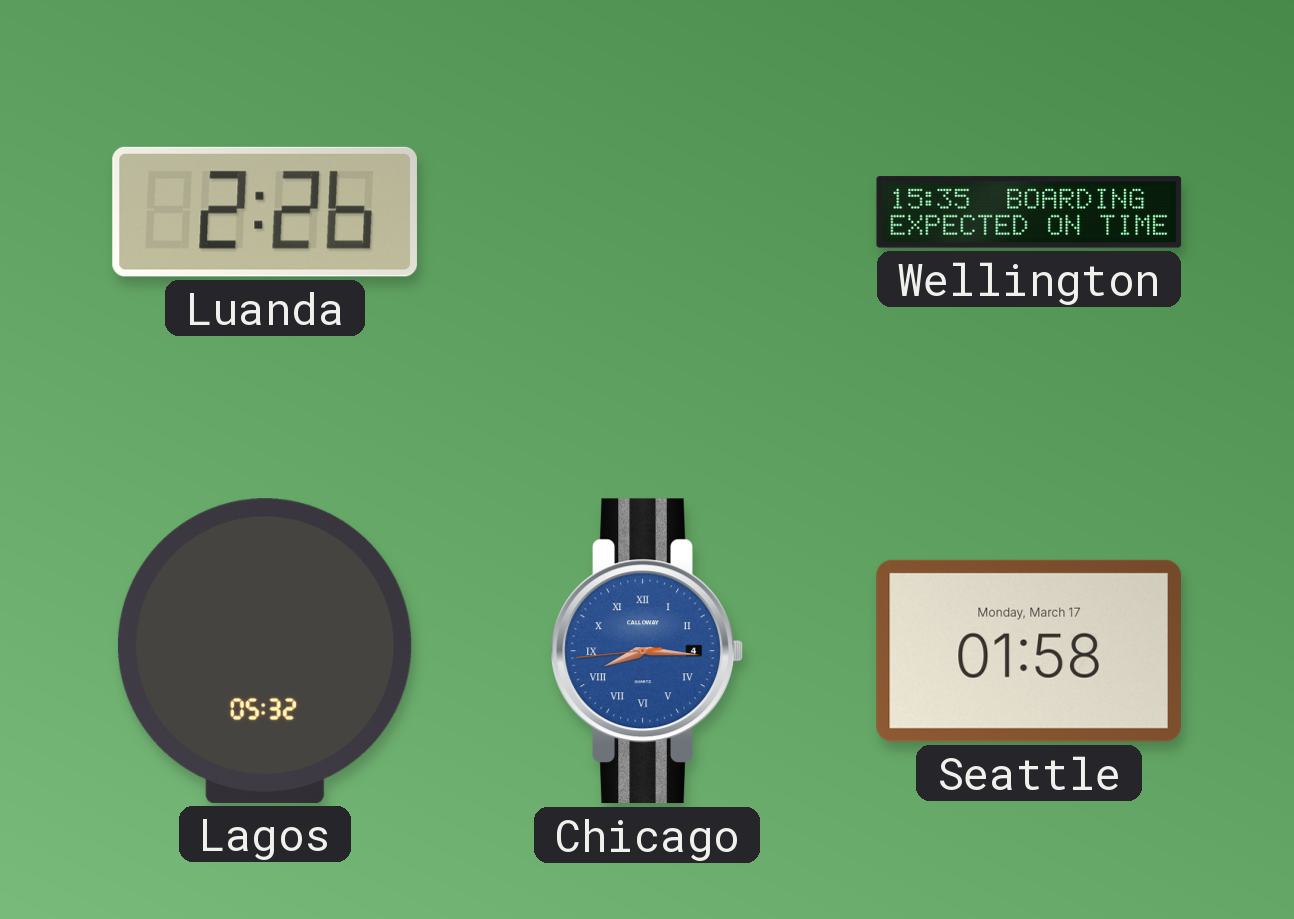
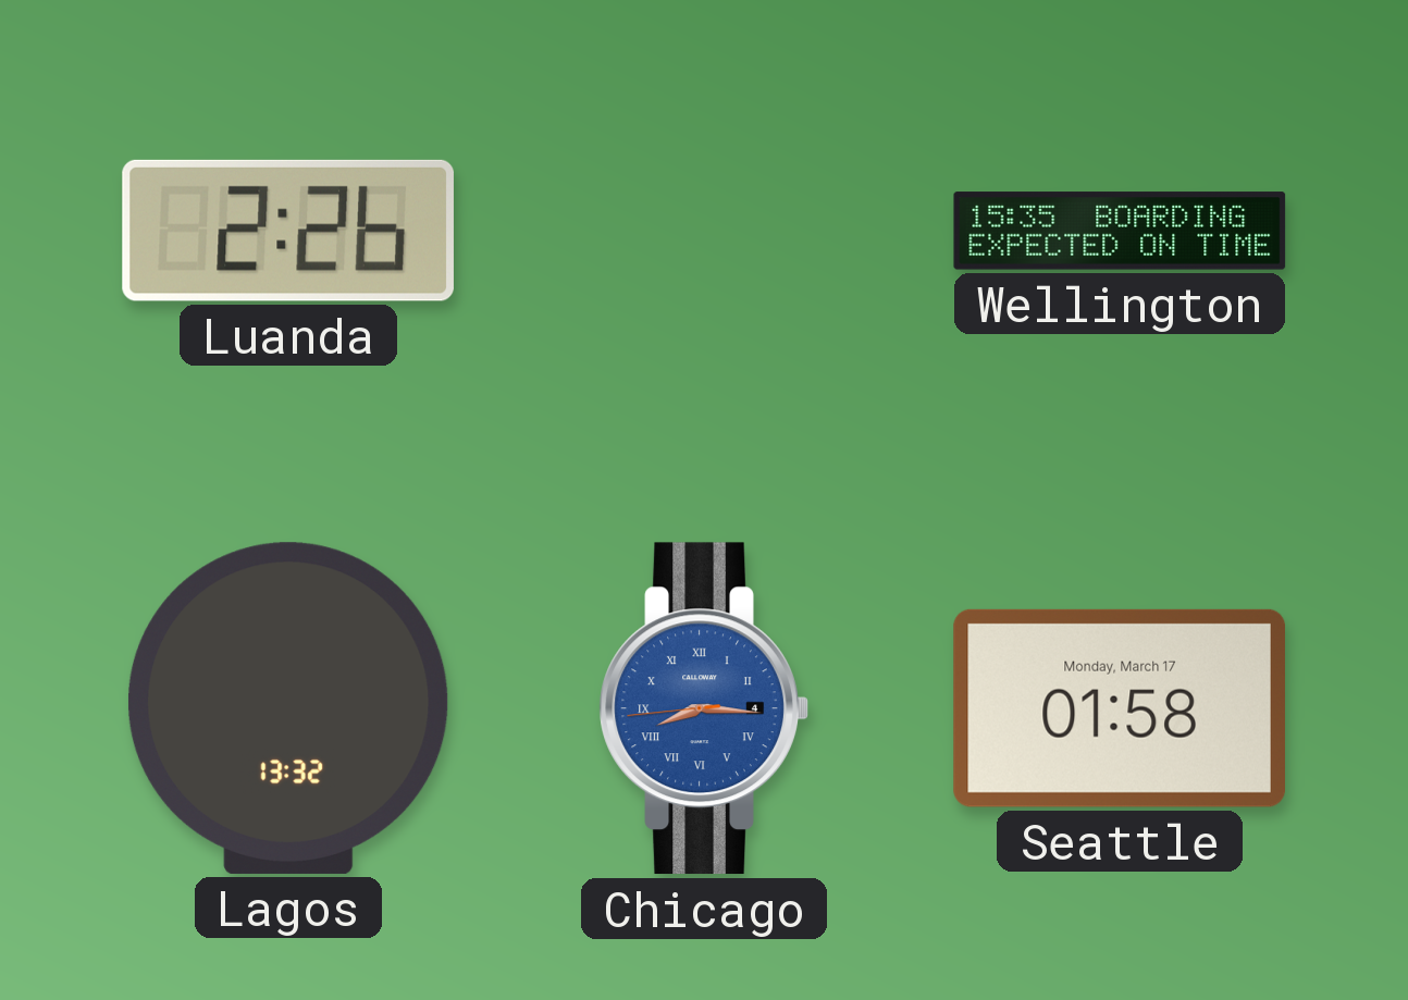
Lagos: 05:32 -> 13:32 (288, 708)
